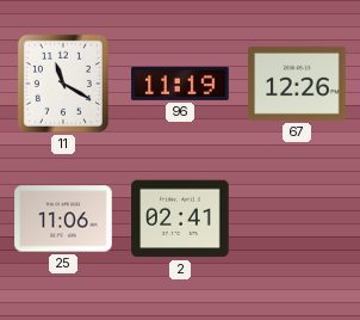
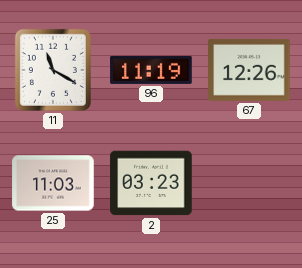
25: 11:06 -> 11:03 (53, 183)
2: 02:41 -> 03:23 (151, 183)
